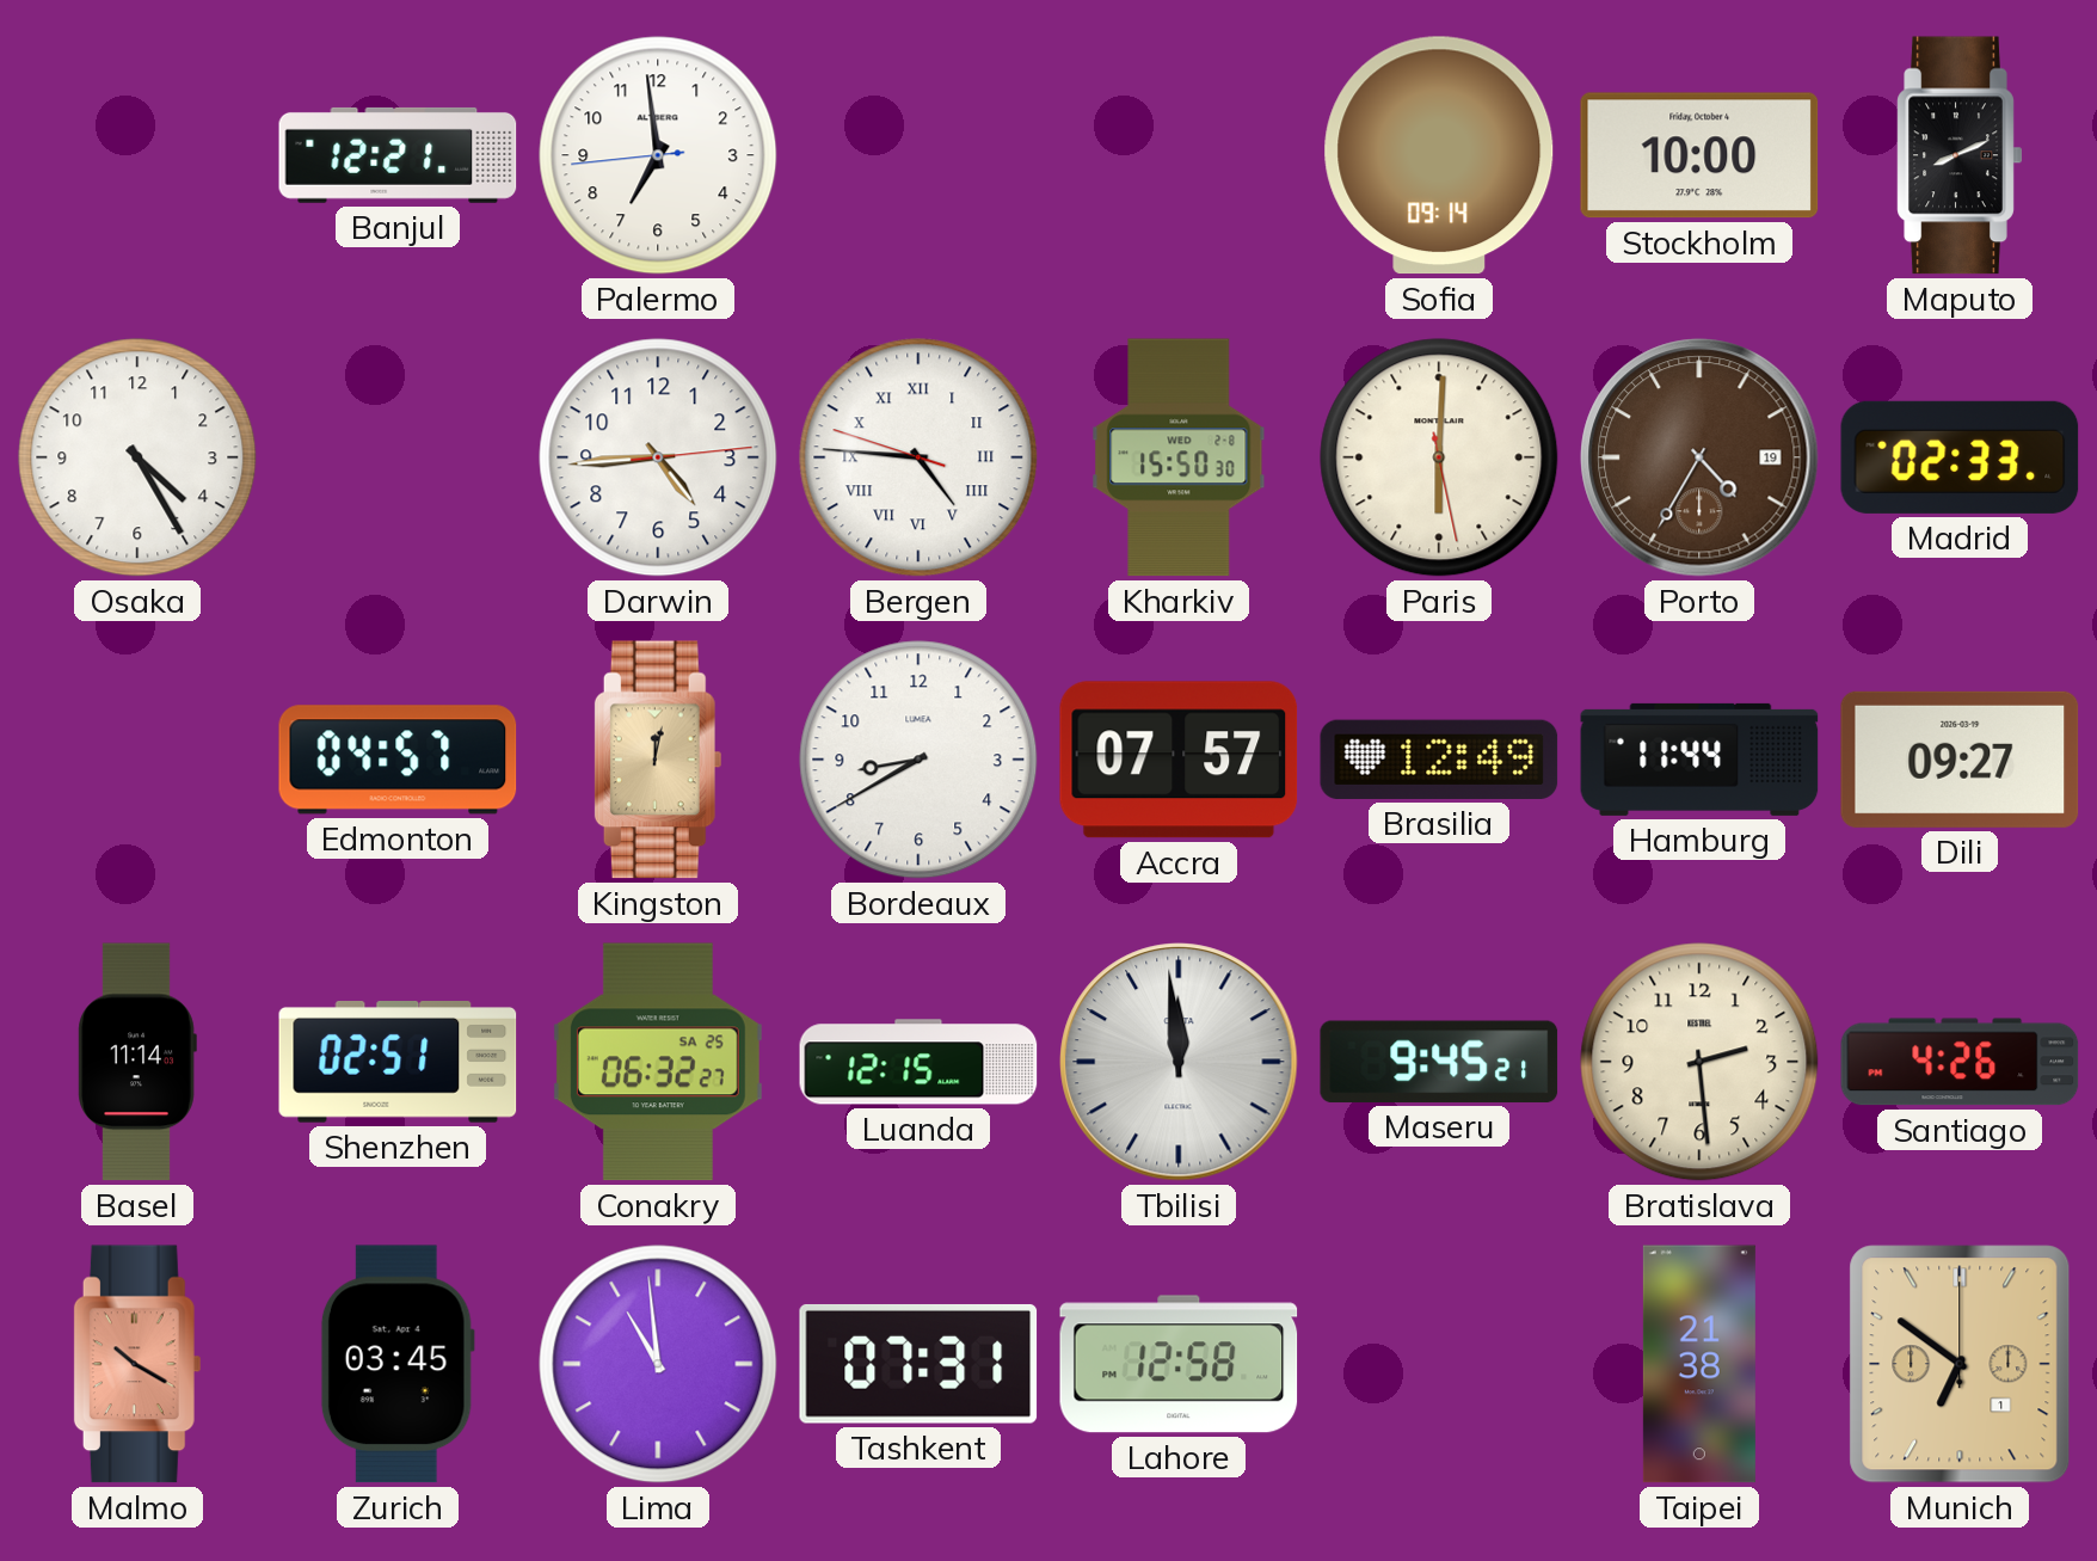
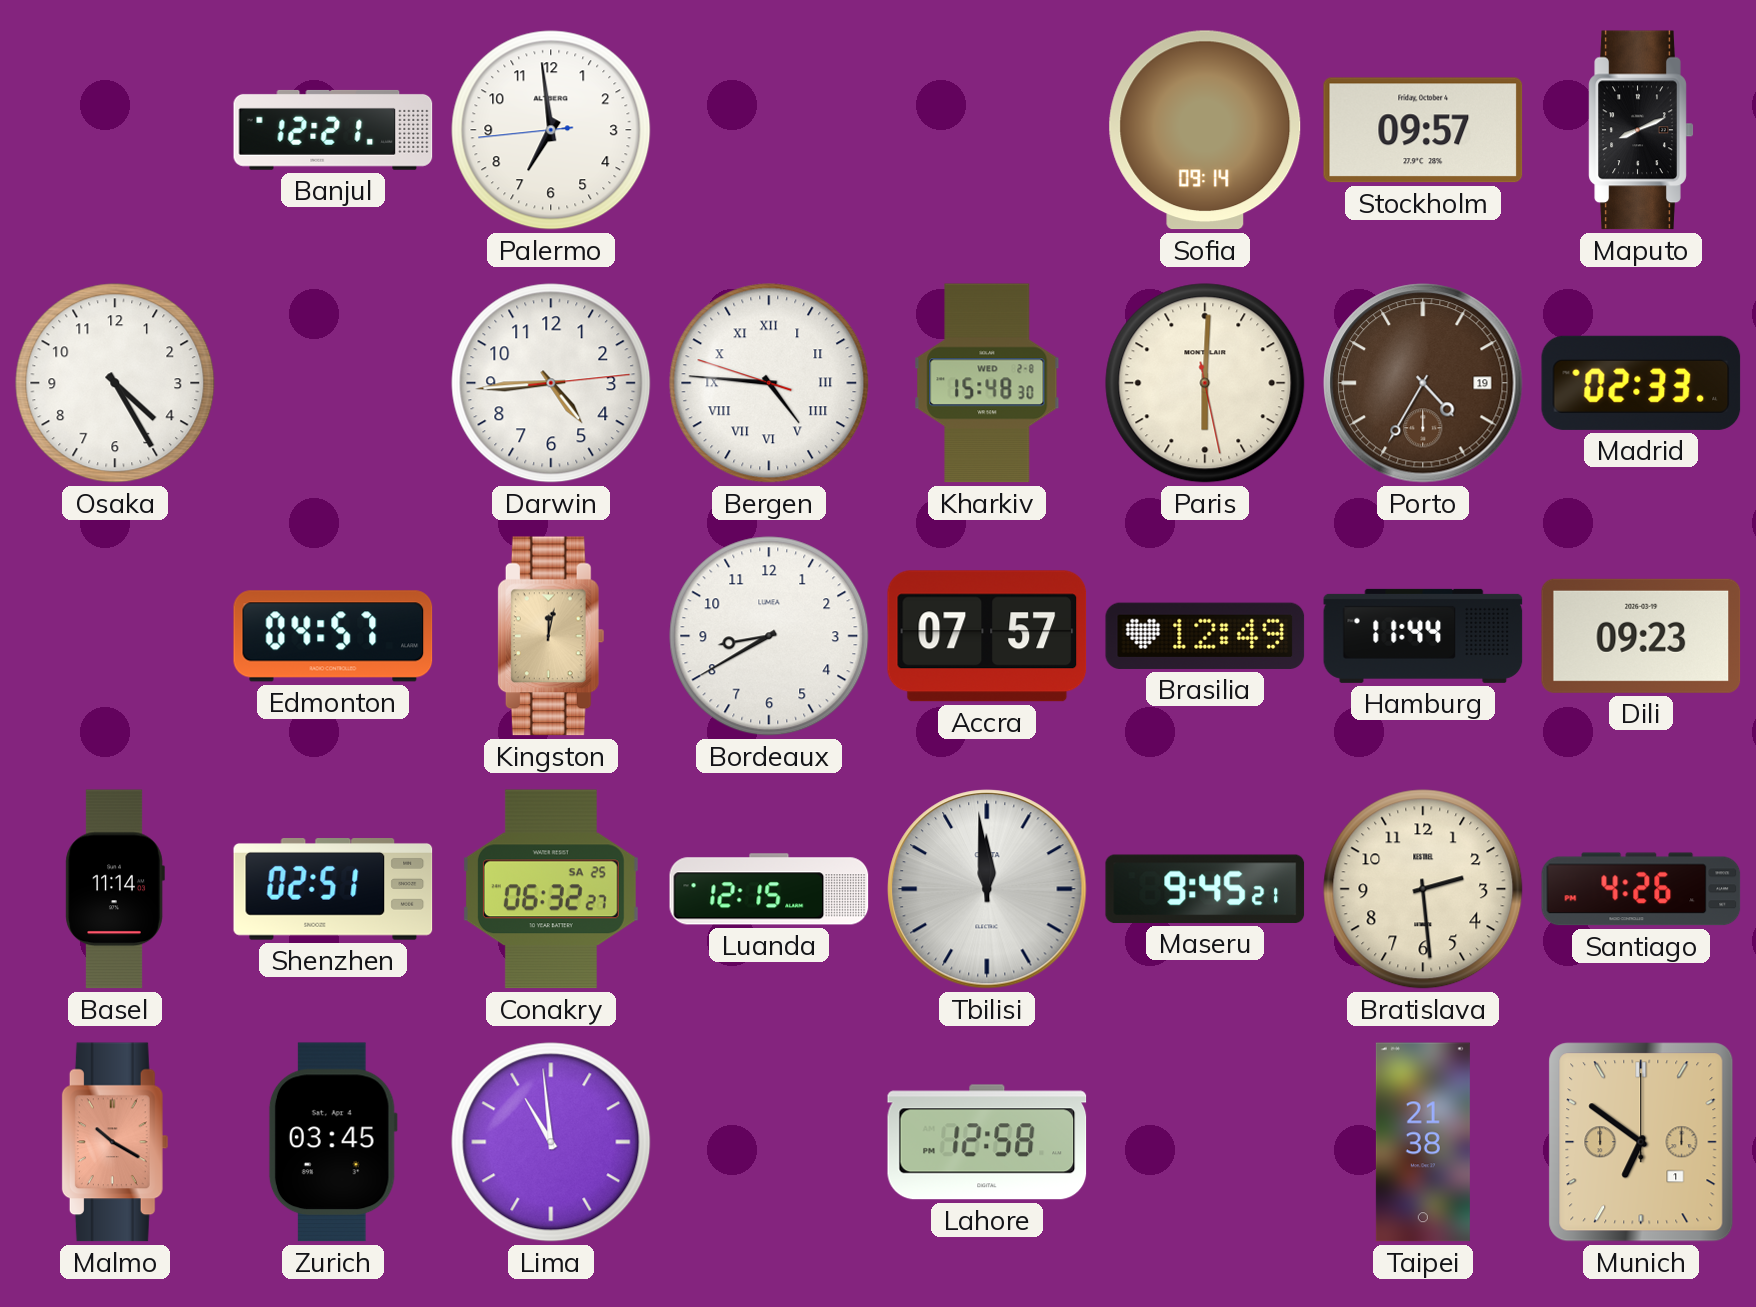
Stockholm: 10:00 -> 09:57 (1423, 130)
Kharkiv: 15:50 -> 15:48 (987, 383)
Dili: 09:27 -> 09:23 (1641, 636)
Tashkent: 07:31 -> none (918, 1364)
